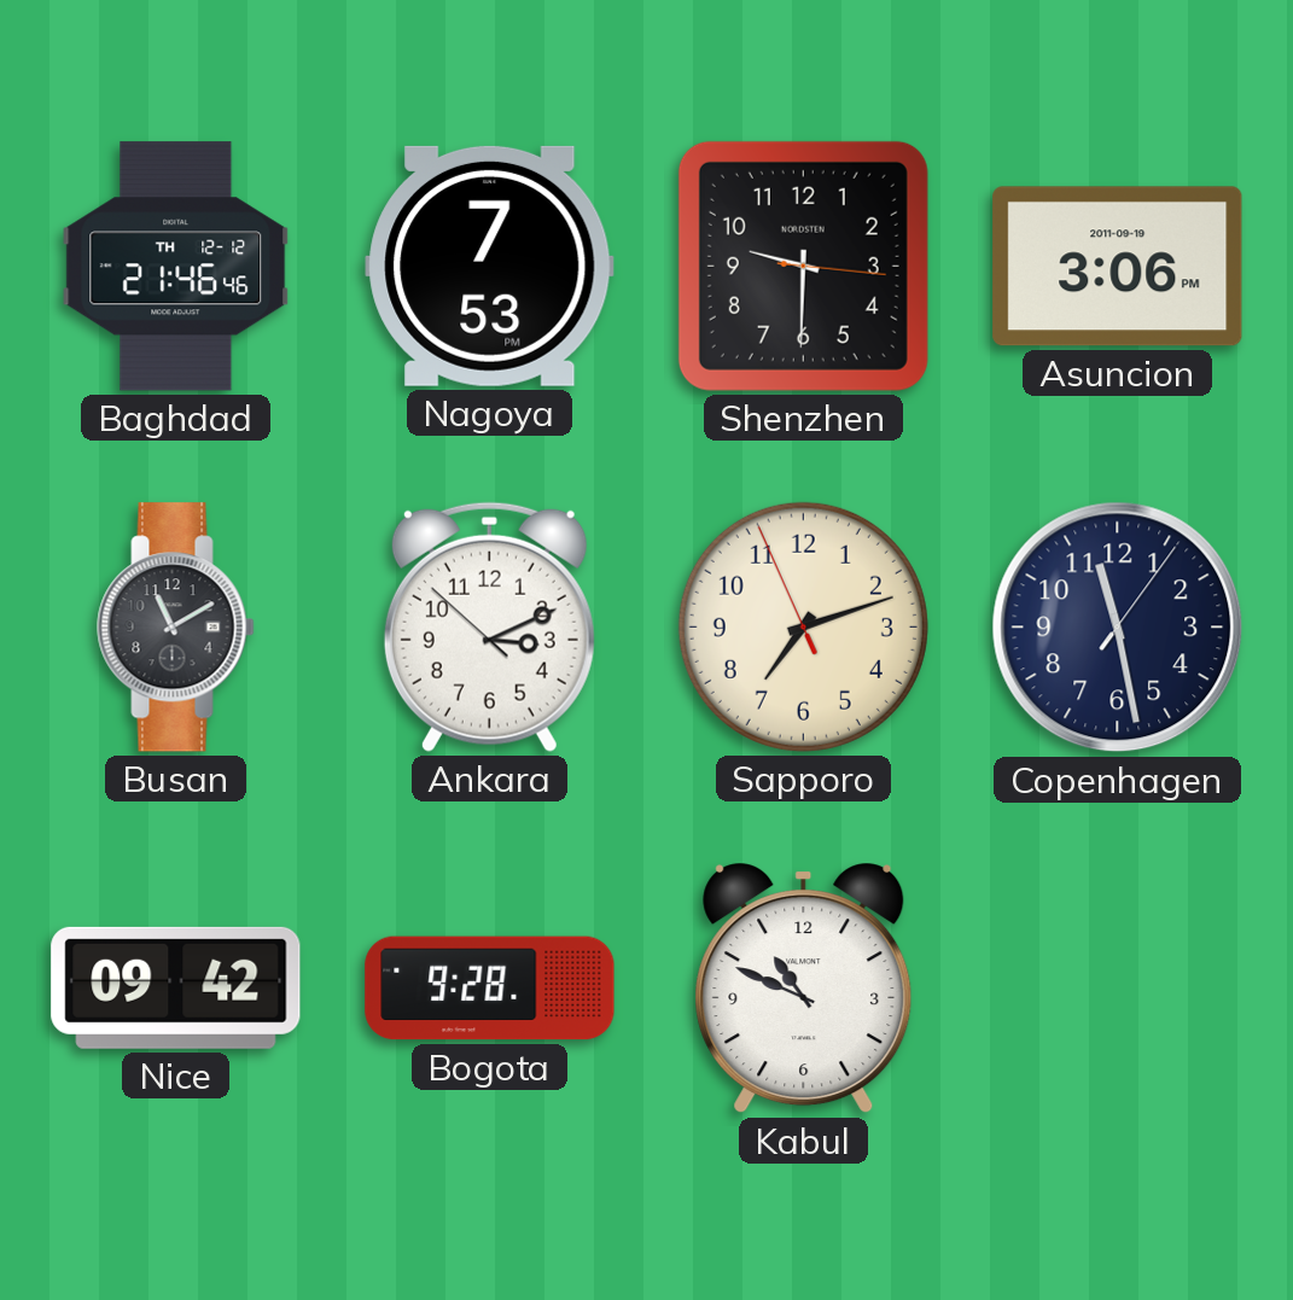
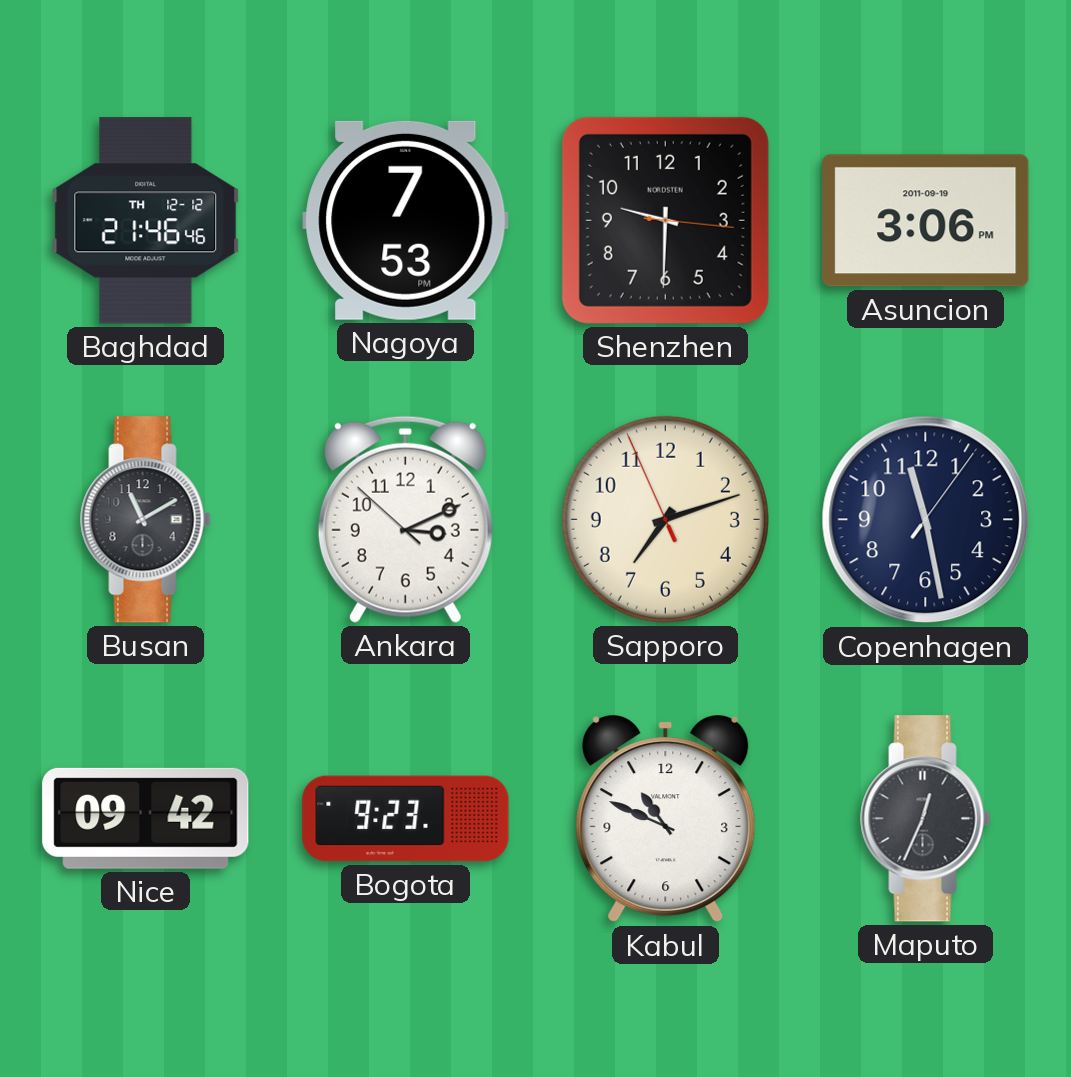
Bogota: 9:28 -> 9:23 (406, 819)
Maputo: none -> 12:34 (926, 819)
